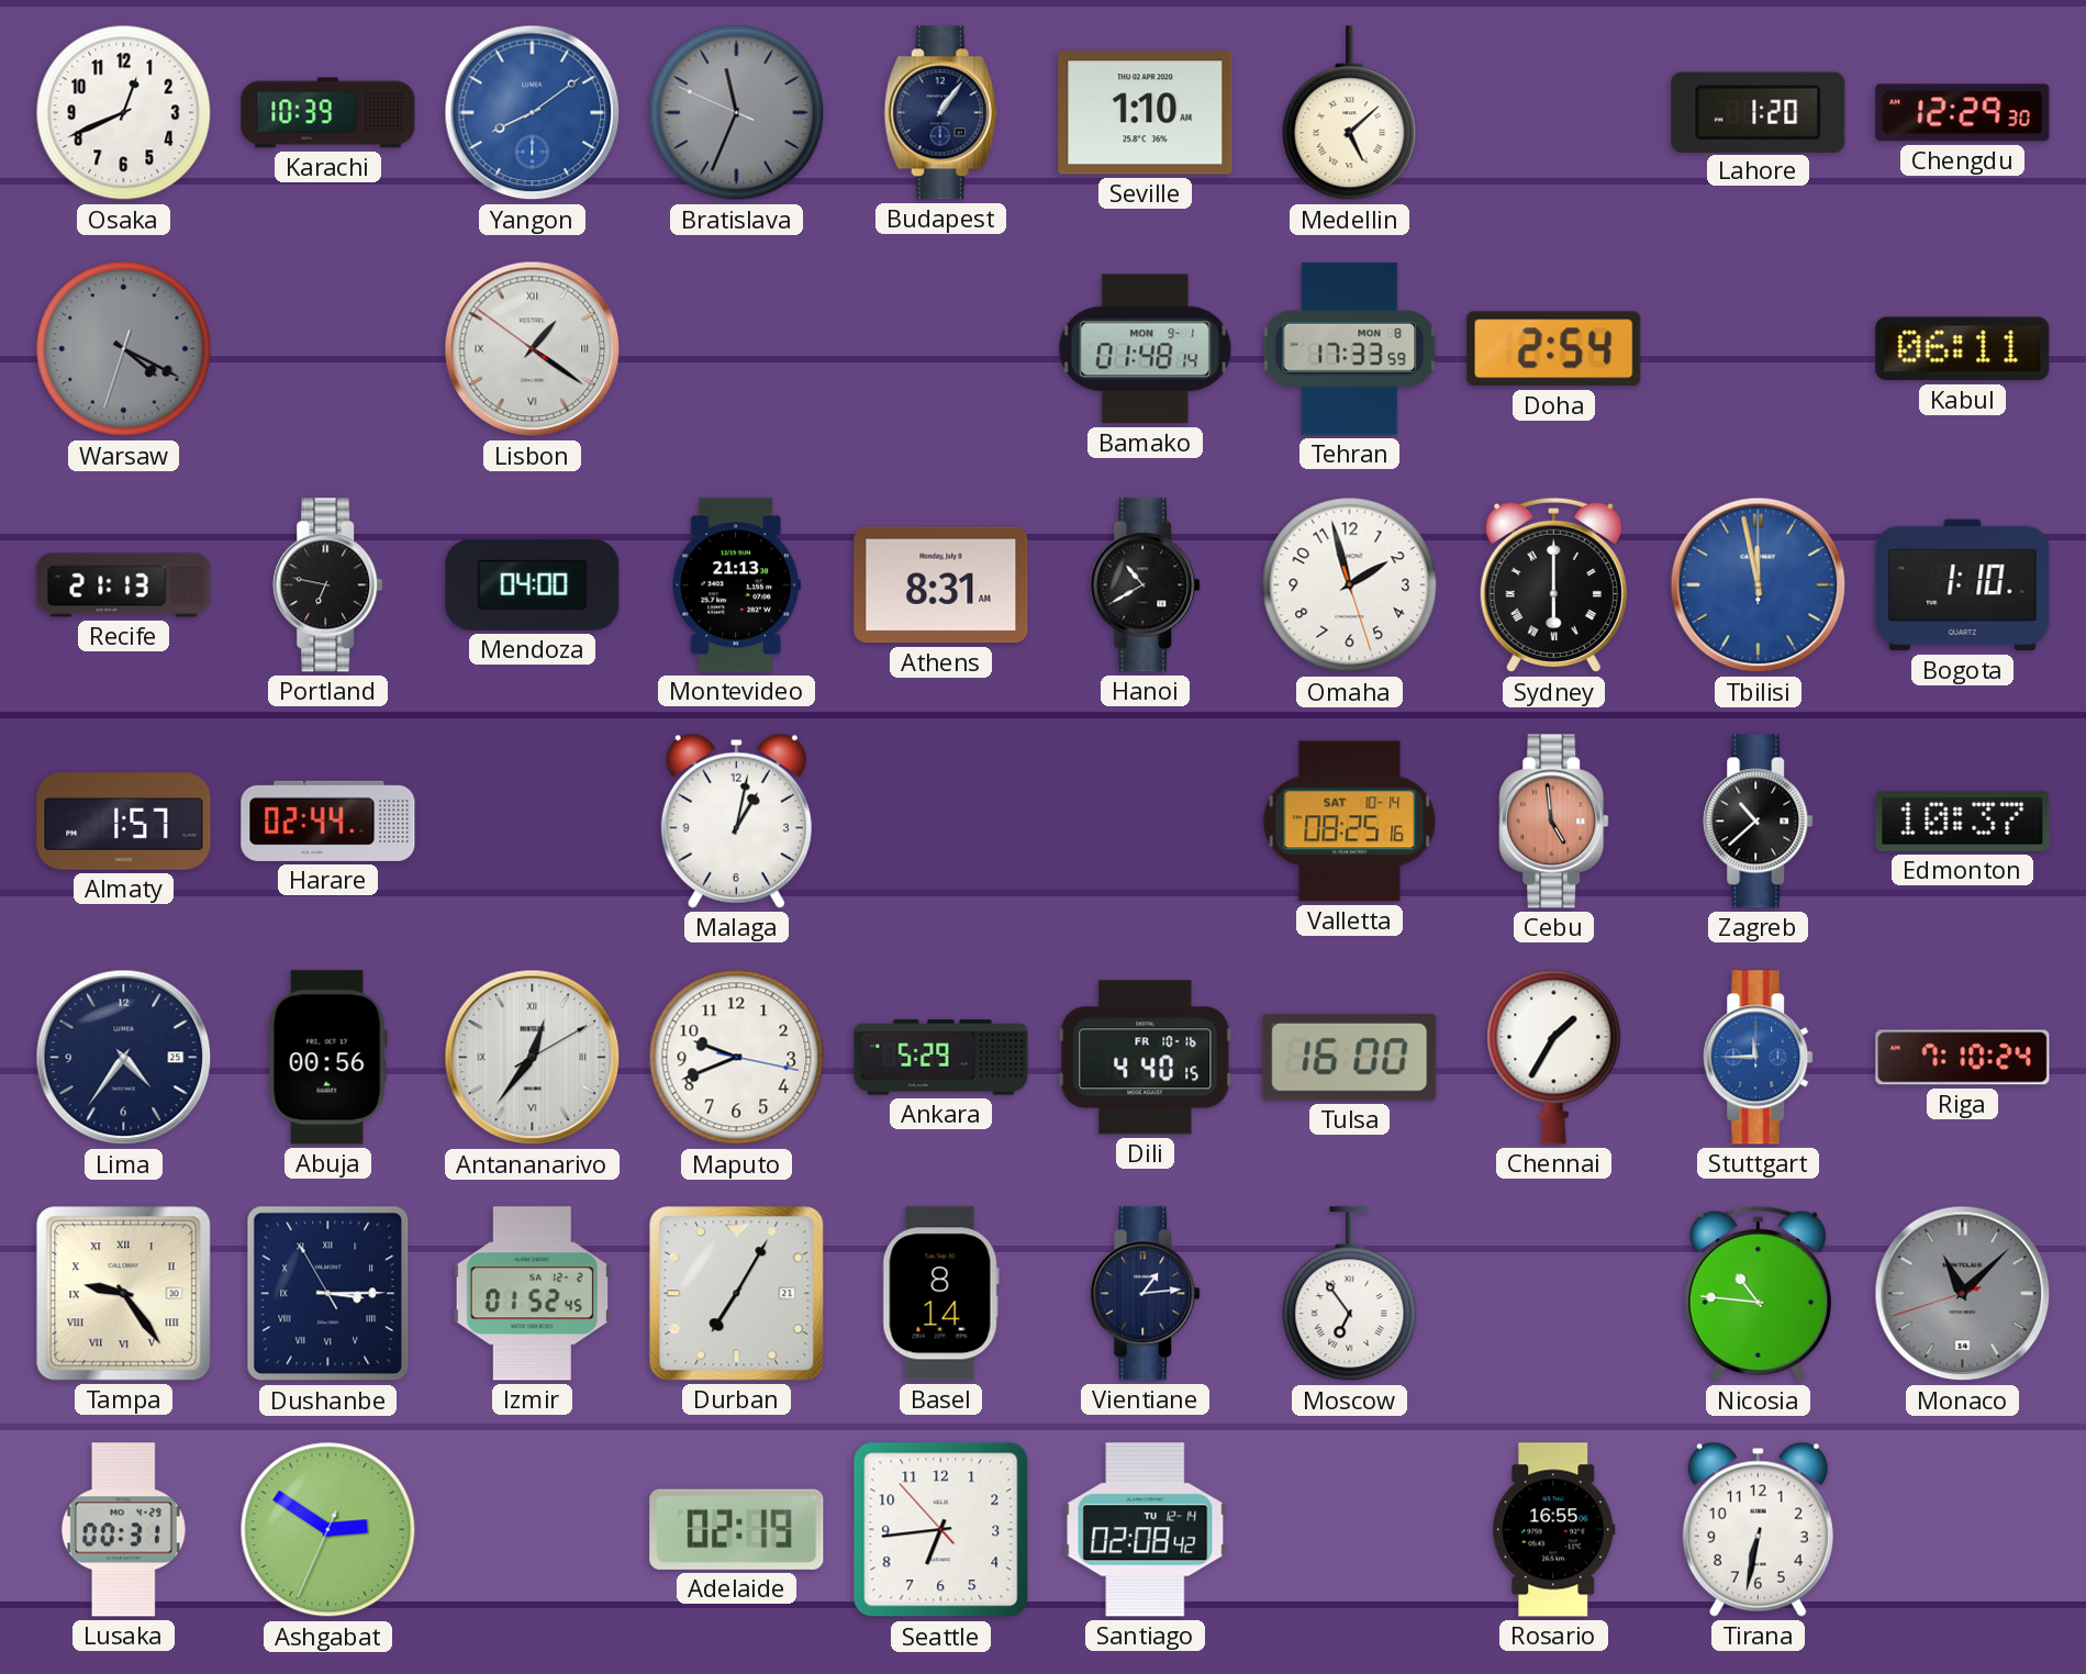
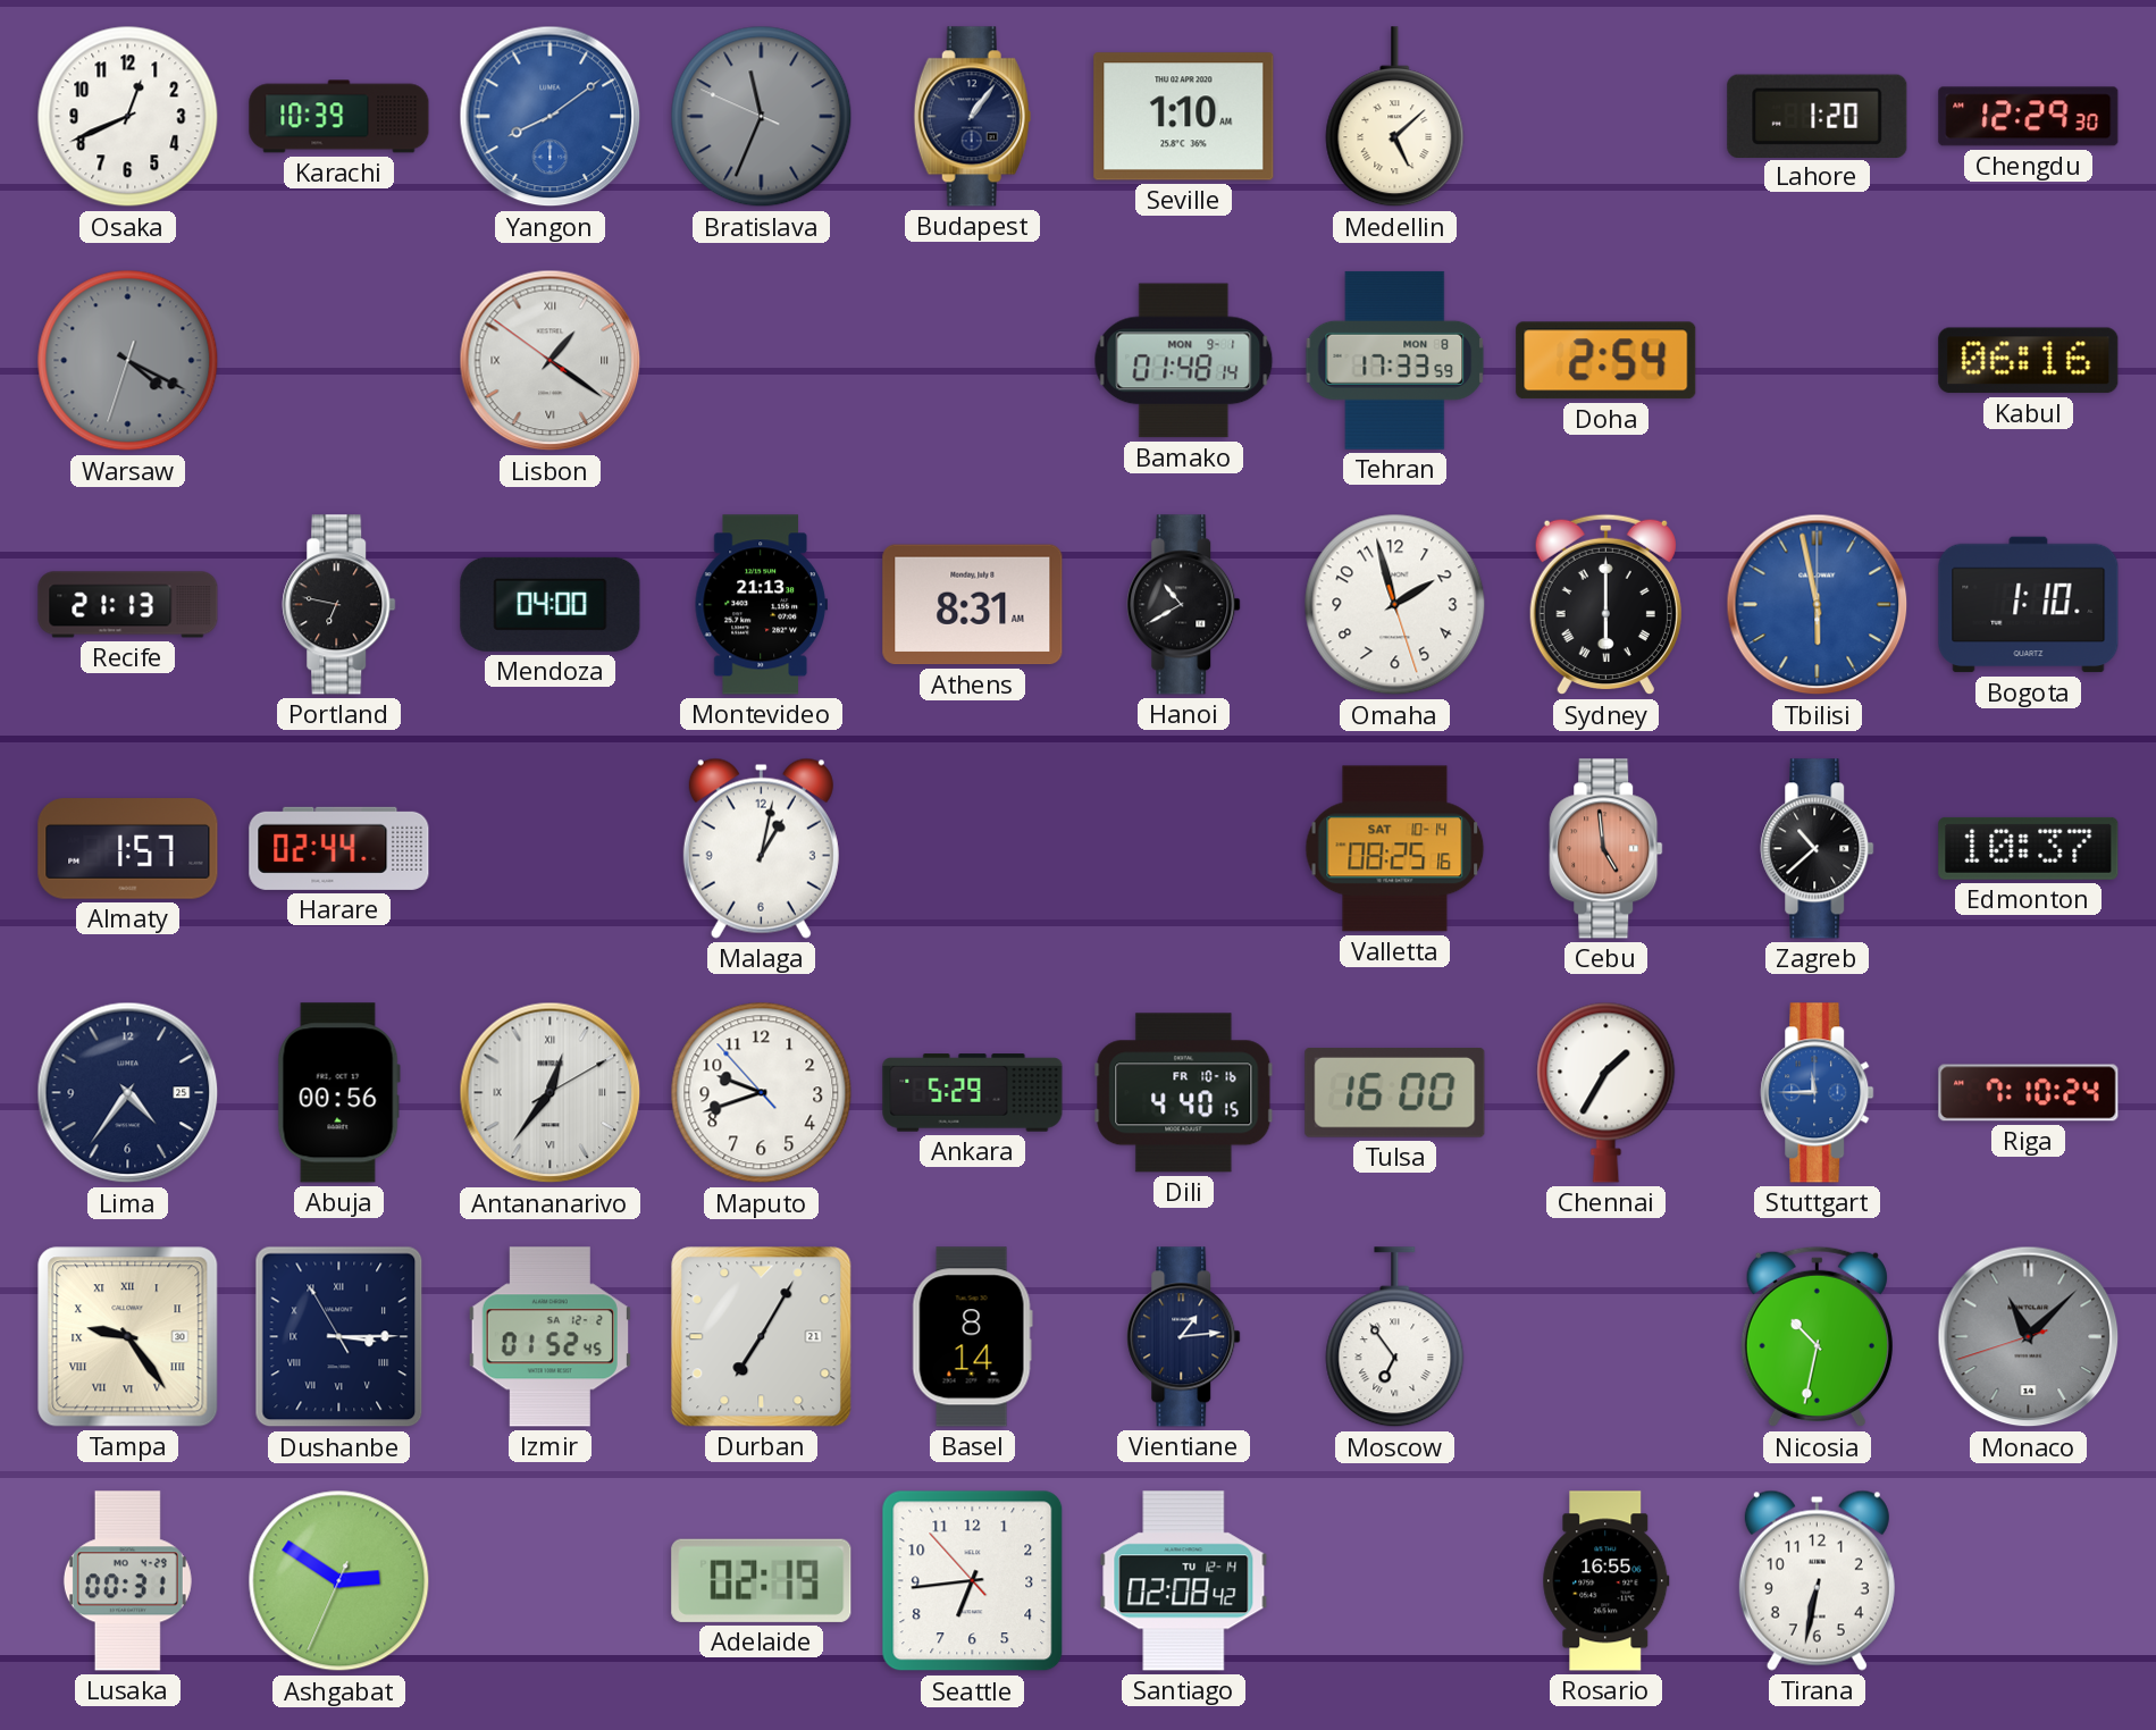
Kabul: 06:11 -> 06:16 (2029, 361)
Tbilisi: 11:58 -> 5:58 (1818, 605)
Maputo: 9:41:17 -> 9:41:53 (762, 1093)
Nicosia: 10:46 -> 10:32 (1817, 1337)
